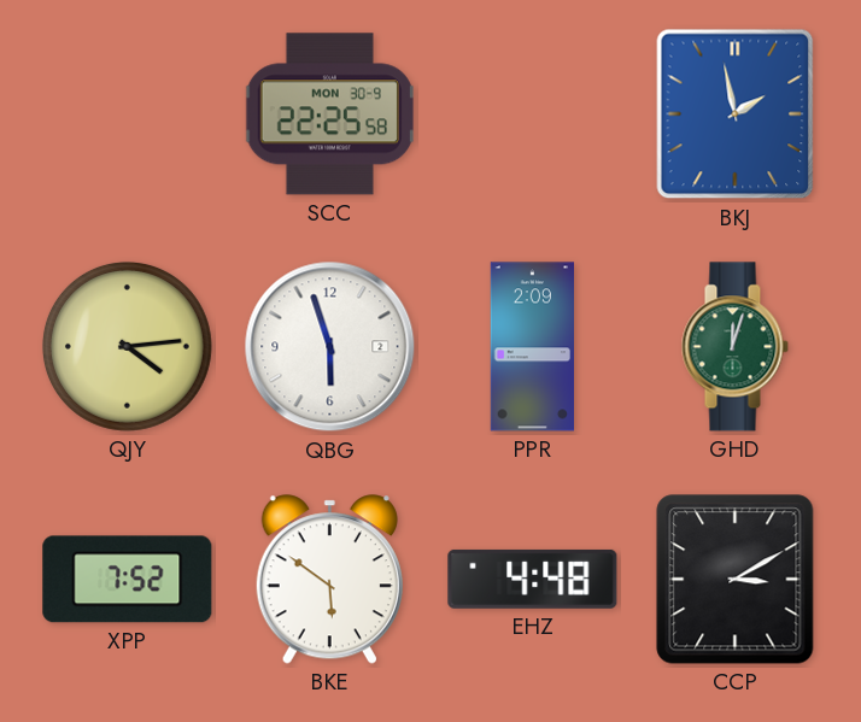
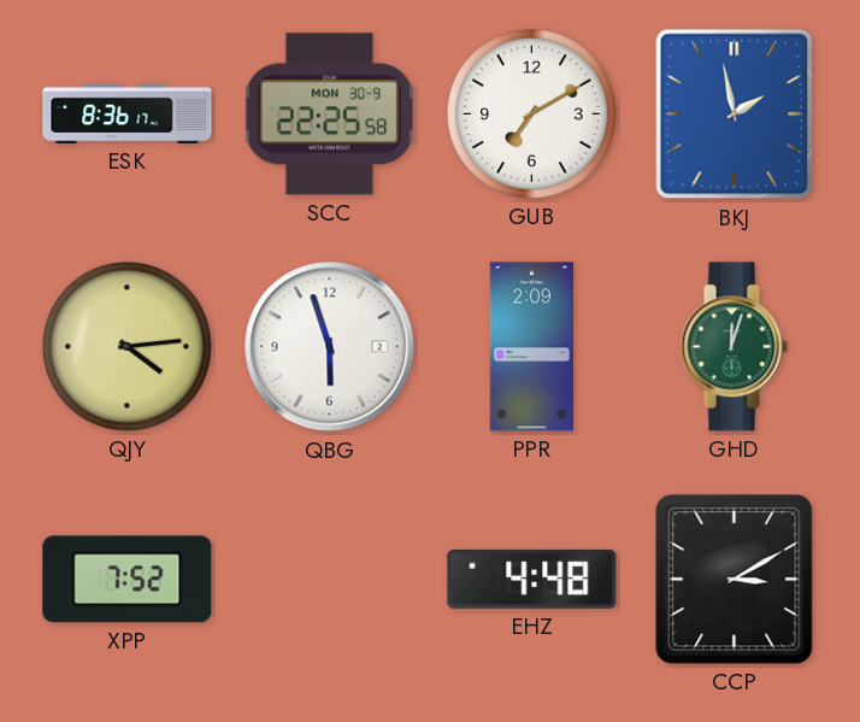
ESK: none -> 8:36 (128, 113)
GUB: none -> 7:10 (531, 113)
BKE: 5:51 -> none (329, 580)
